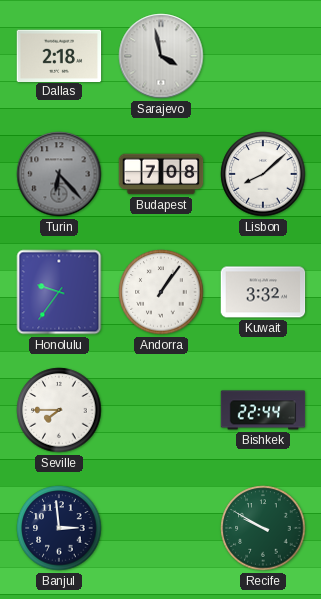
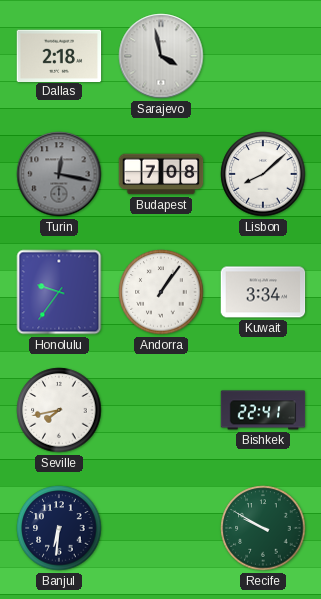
Turin: 6:23 -> 12:17 (59, 174)
Kuwait: 3:32 -> 3:34 (263, 292)
Seville: 7:45 -> 7:43 (59, 410)
Bishkek: 22:44 -> 22:41 (263, 410)
Banjul: 2:59 -> 6:31 (59, 528)
